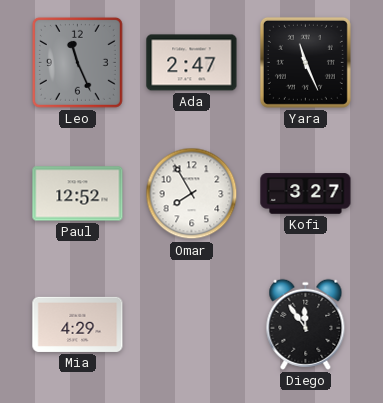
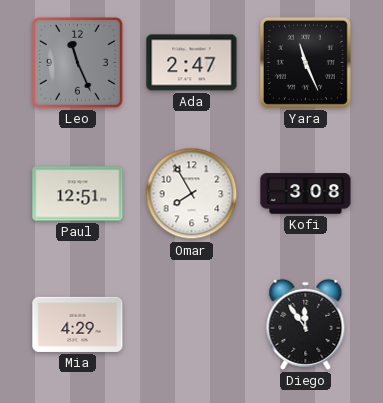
Paul: 12:52 -> 12:51 (78, 194)
Kofi: 3:27 -> 3:08 (306, 194)
